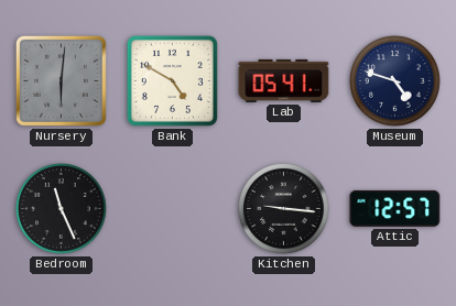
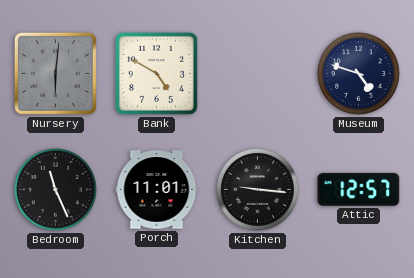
Lab: 05:41 -> none (284, 80)
Porch: none -> 11:01 (157, 190)
